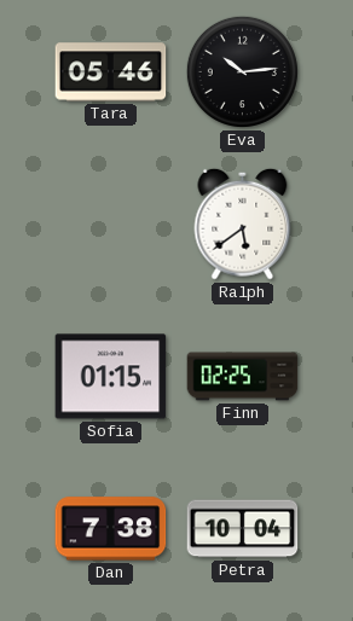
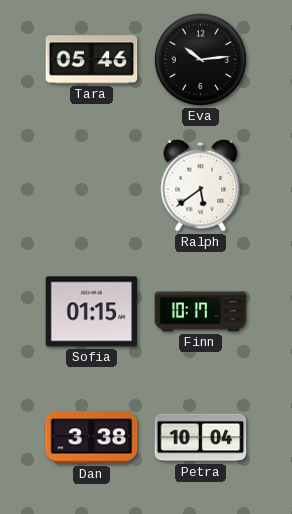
Finn: 02:25 -> 10:17 (201, 312)
Dan: 7:38 -> 3:38 (92, 438)
